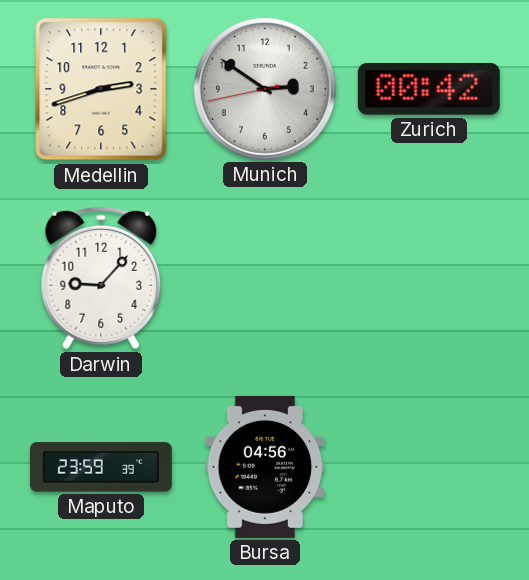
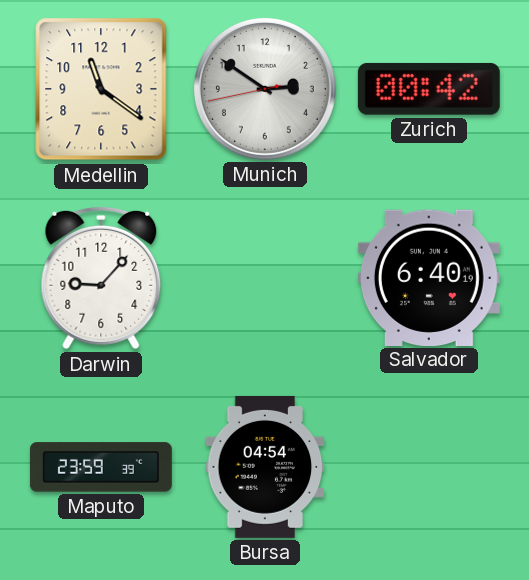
Medellin: 2:42 -> 11:21 (101, 89)
Salvador: none -> 6:40 (429, 277)
Bursa: 04:56 -> 04:54 (265, 467)
